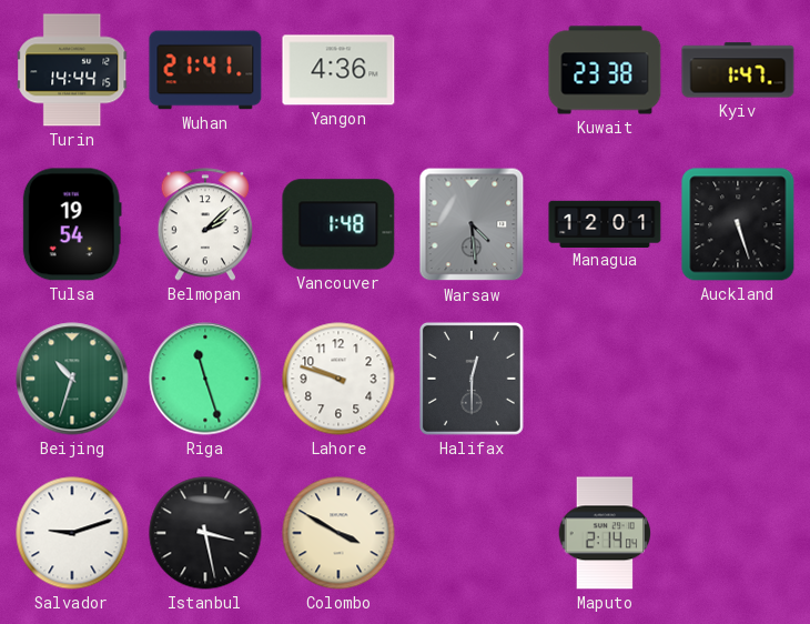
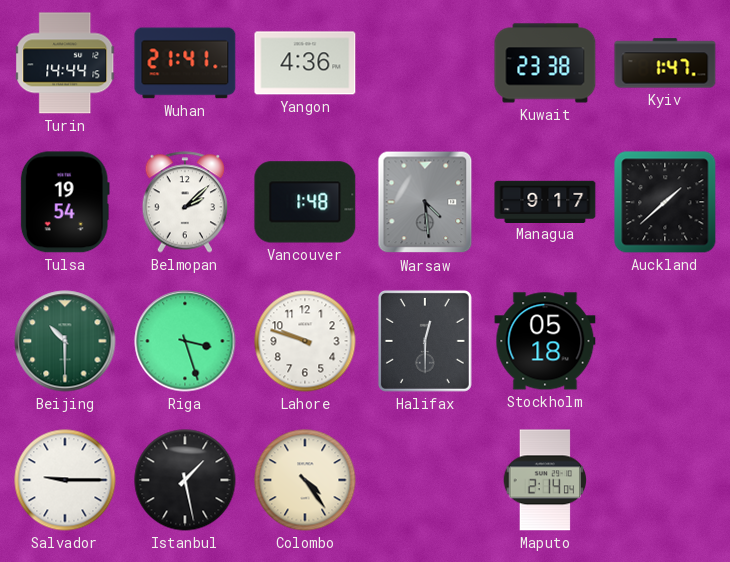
Managua: 12:01 -> 9:17 (545, 201)
Auckland: 5:27 -> 1:38 (665, 202)
Beijing: 10:33 -> 10:30 (65, 341)
Riga: 11:27 -> 3:27 (185, 341)
Stockholm: none -> 05:18 (545, 341)
Salvador: 9:12 -> 9:15 (65, 480)
Istanbul: 3:28 -> 1:28 (185, 480)
Colombo: 3:50 -> 4:24 (305, 480)
